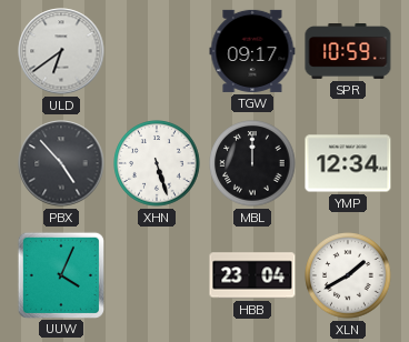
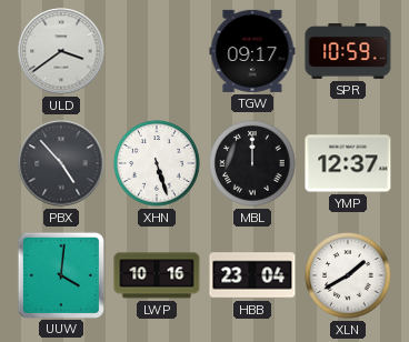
ULD: 6:39 -> 3:39 (61, 51)
YMP: 12:34 -> 12:37 (348, 163)
UUW: 4:04 -> 4:01 (60, 274)
LWP: none -> 10:16 (157, 275)
